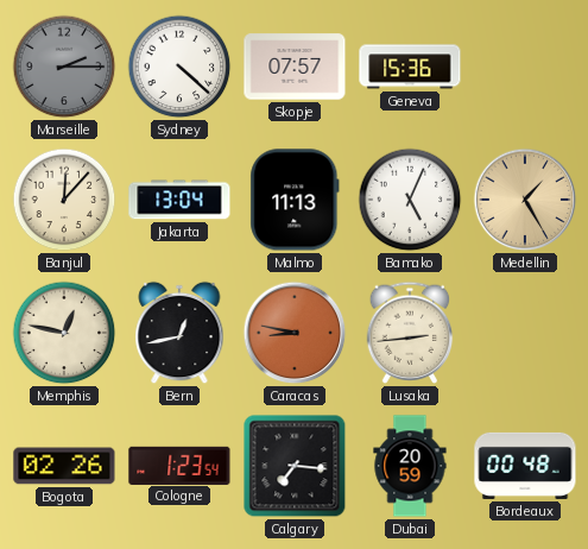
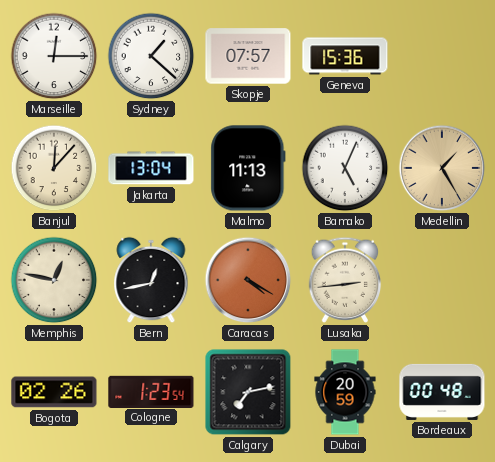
Marseille: 2:15 -> 12:15 (54, 56)
Marseille dial: grey -> white (54, 56)
Sydney: 4:22 -> 1:22 (151, 56)
Caracas: 8:47 -> 4:20 (248, 280)
Calgary: 7:16 -> 7:13 (248, 392)
